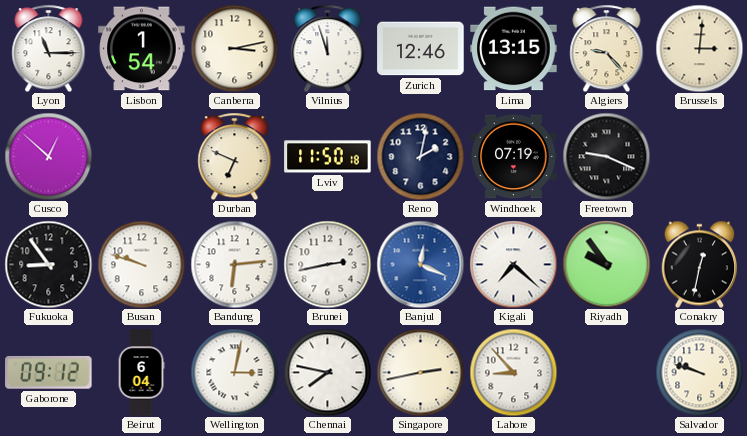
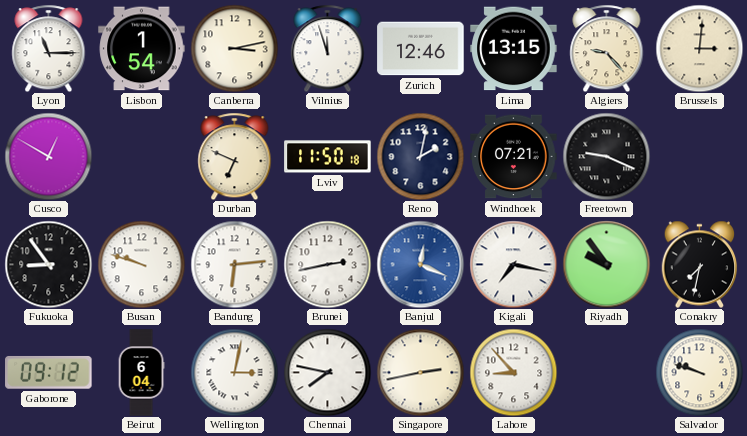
Cusco: 12:52 -> 12:50 (48, 156)
Windhoek: 07:19 -> 07:21 (514, 157)
Kigali: 7:22 -> 7:17 (513, 264)
Conakry: 12:32 -> 7:32 (700, 264)
